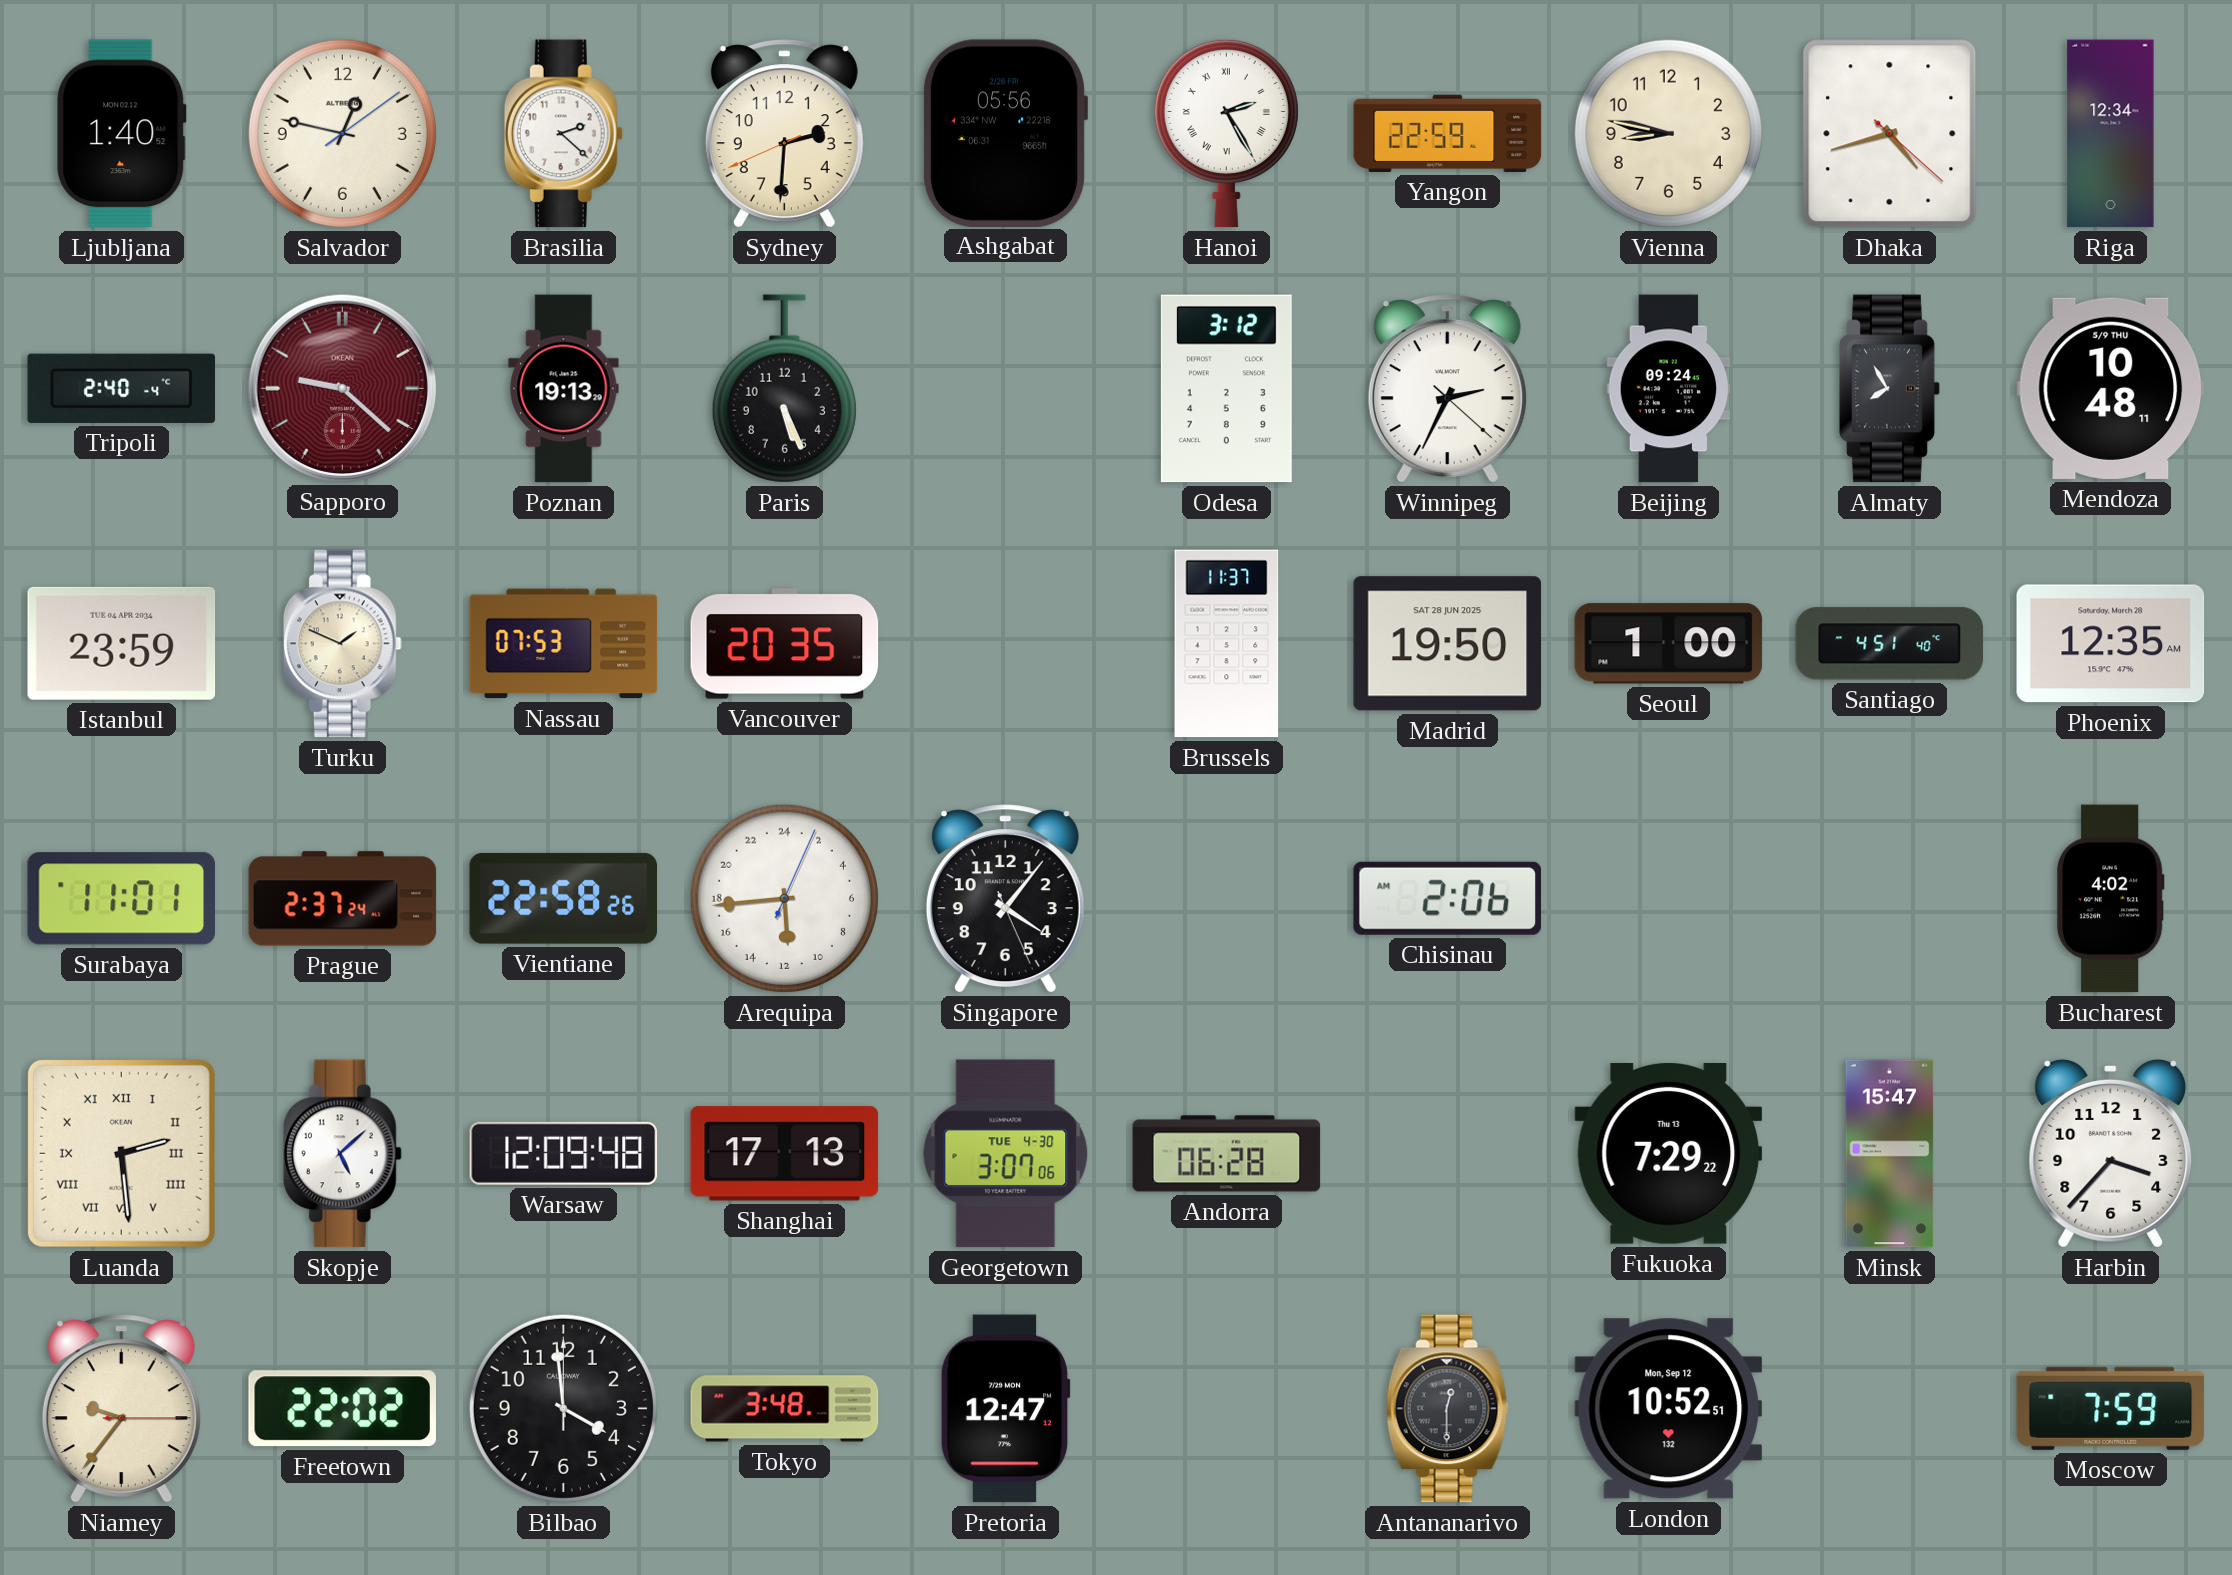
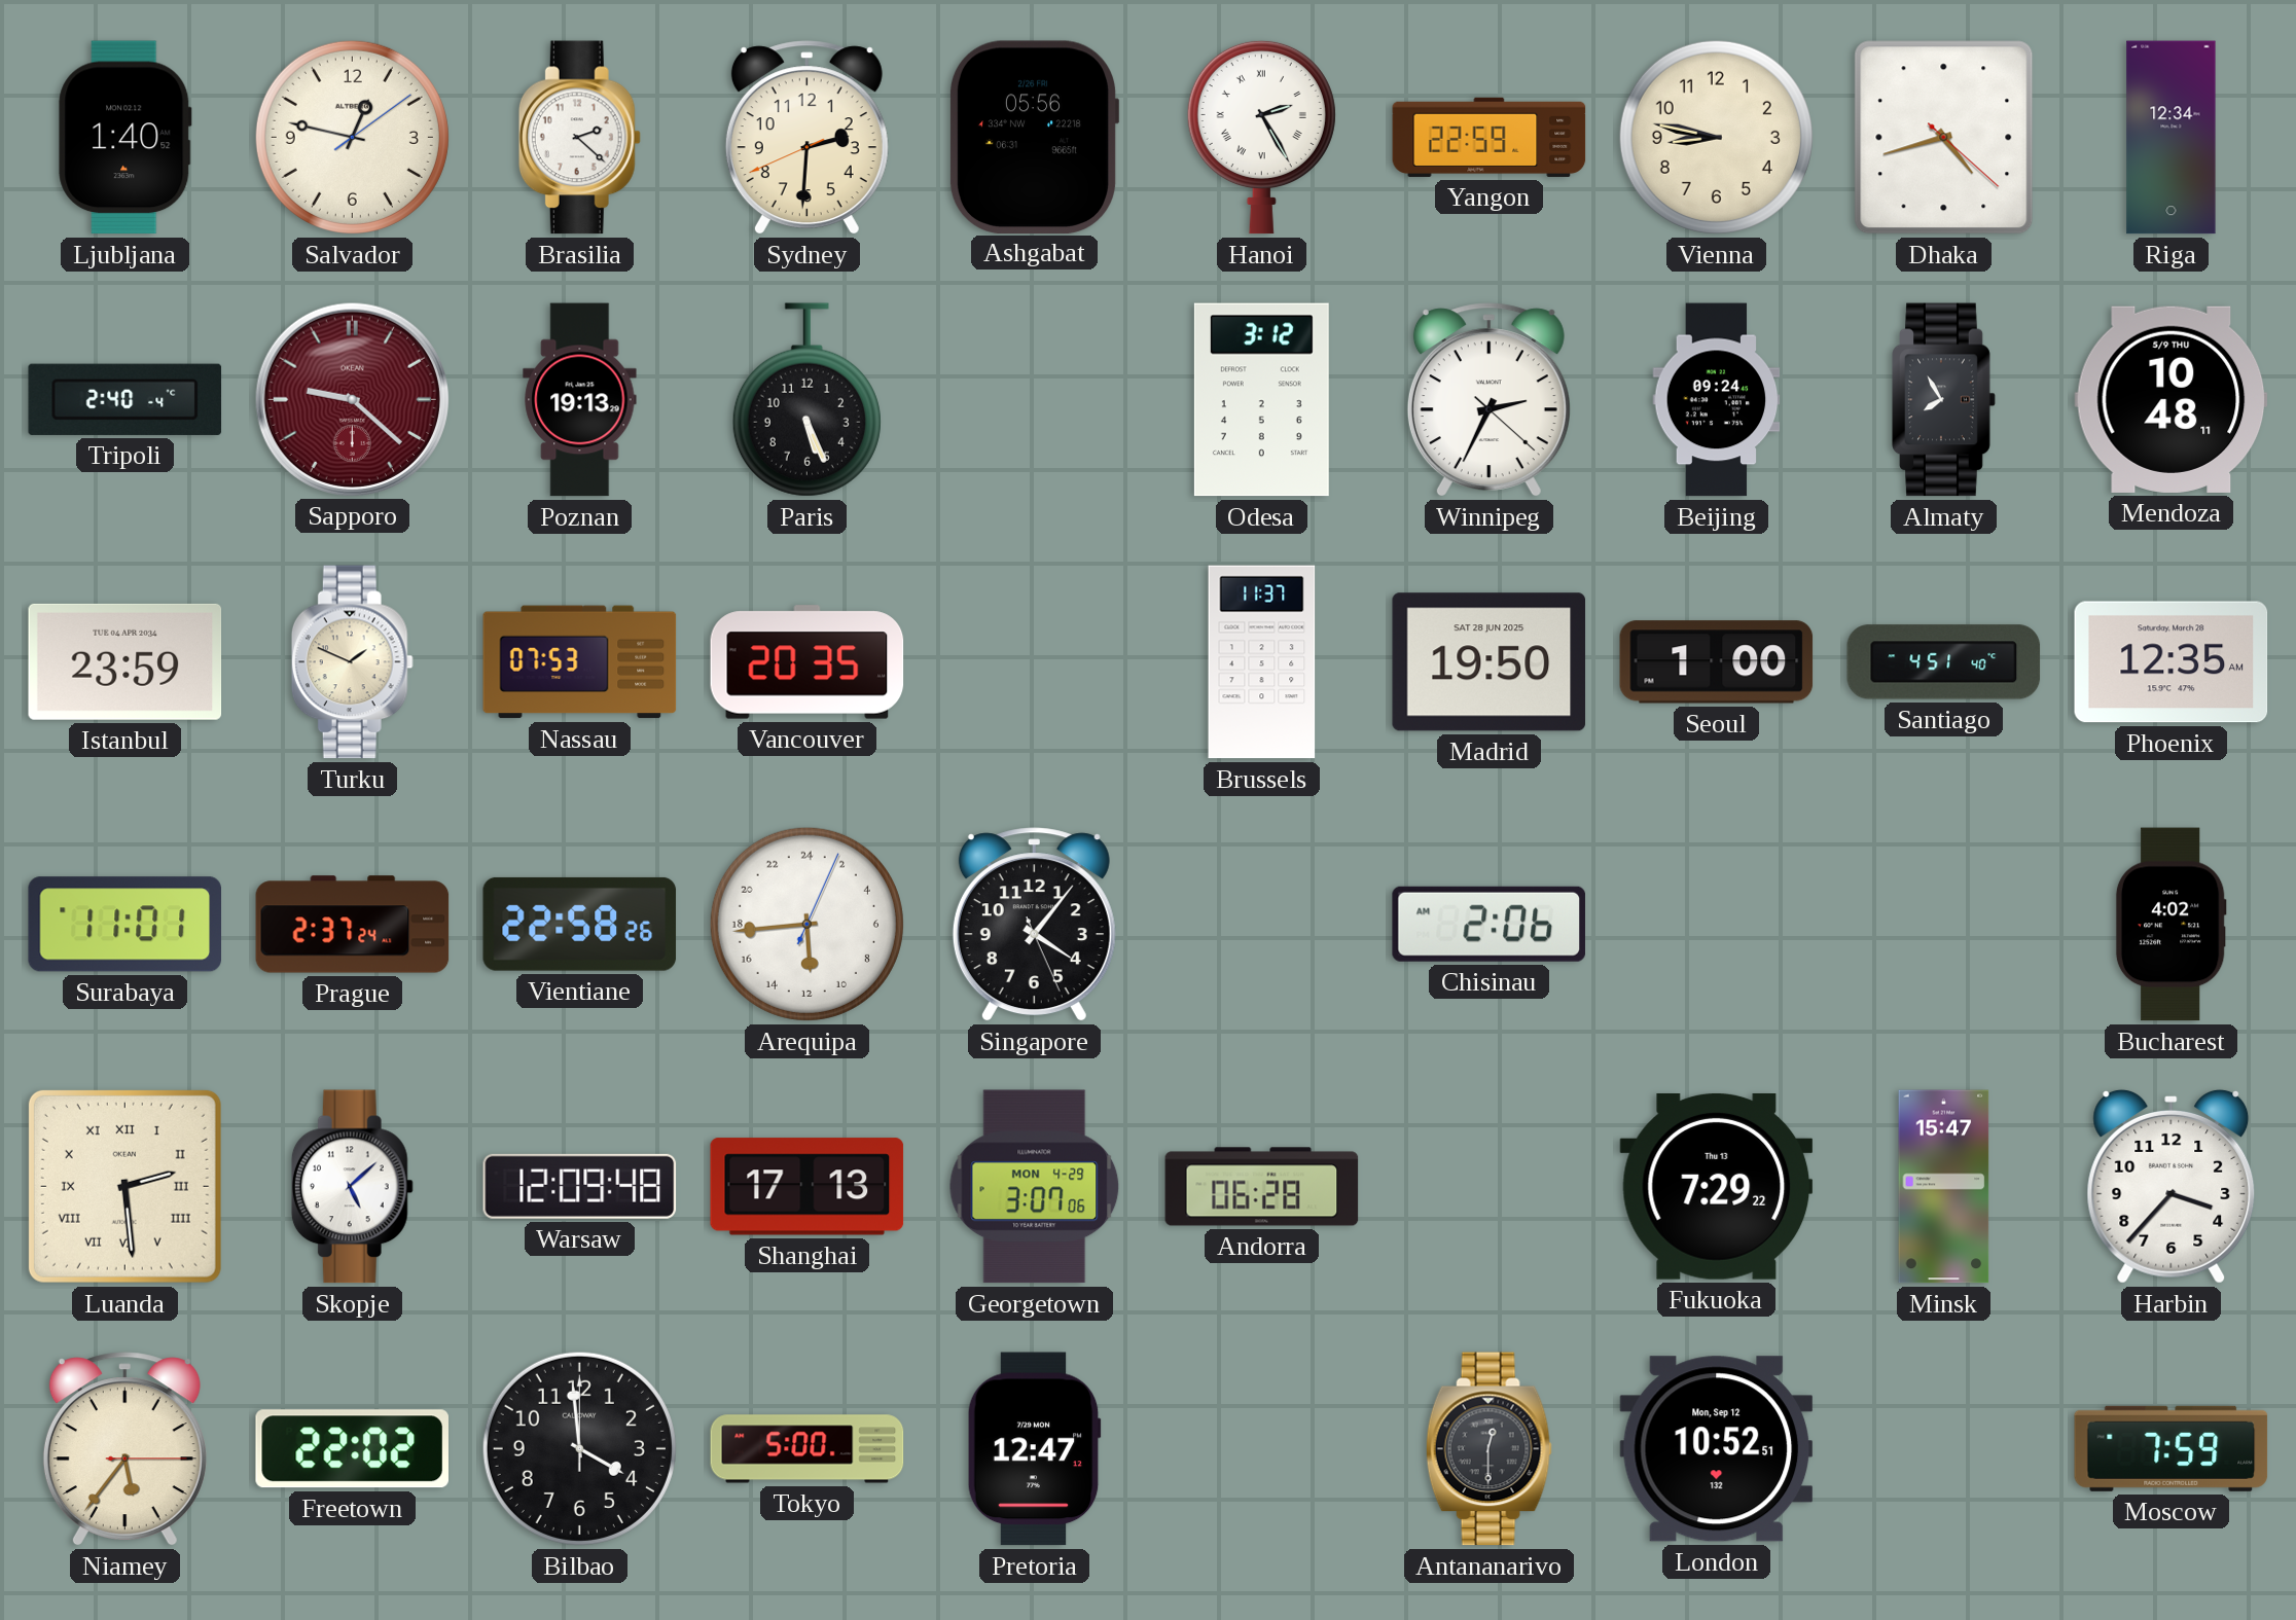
Georgetown date: TUE 4-30 -> MON 4-29 (1035, 1187)
Niamey: 9:36 -> 5:36 (124, 1449)
Tokyo: 3:48 -> 5:00 (808, 1449)
